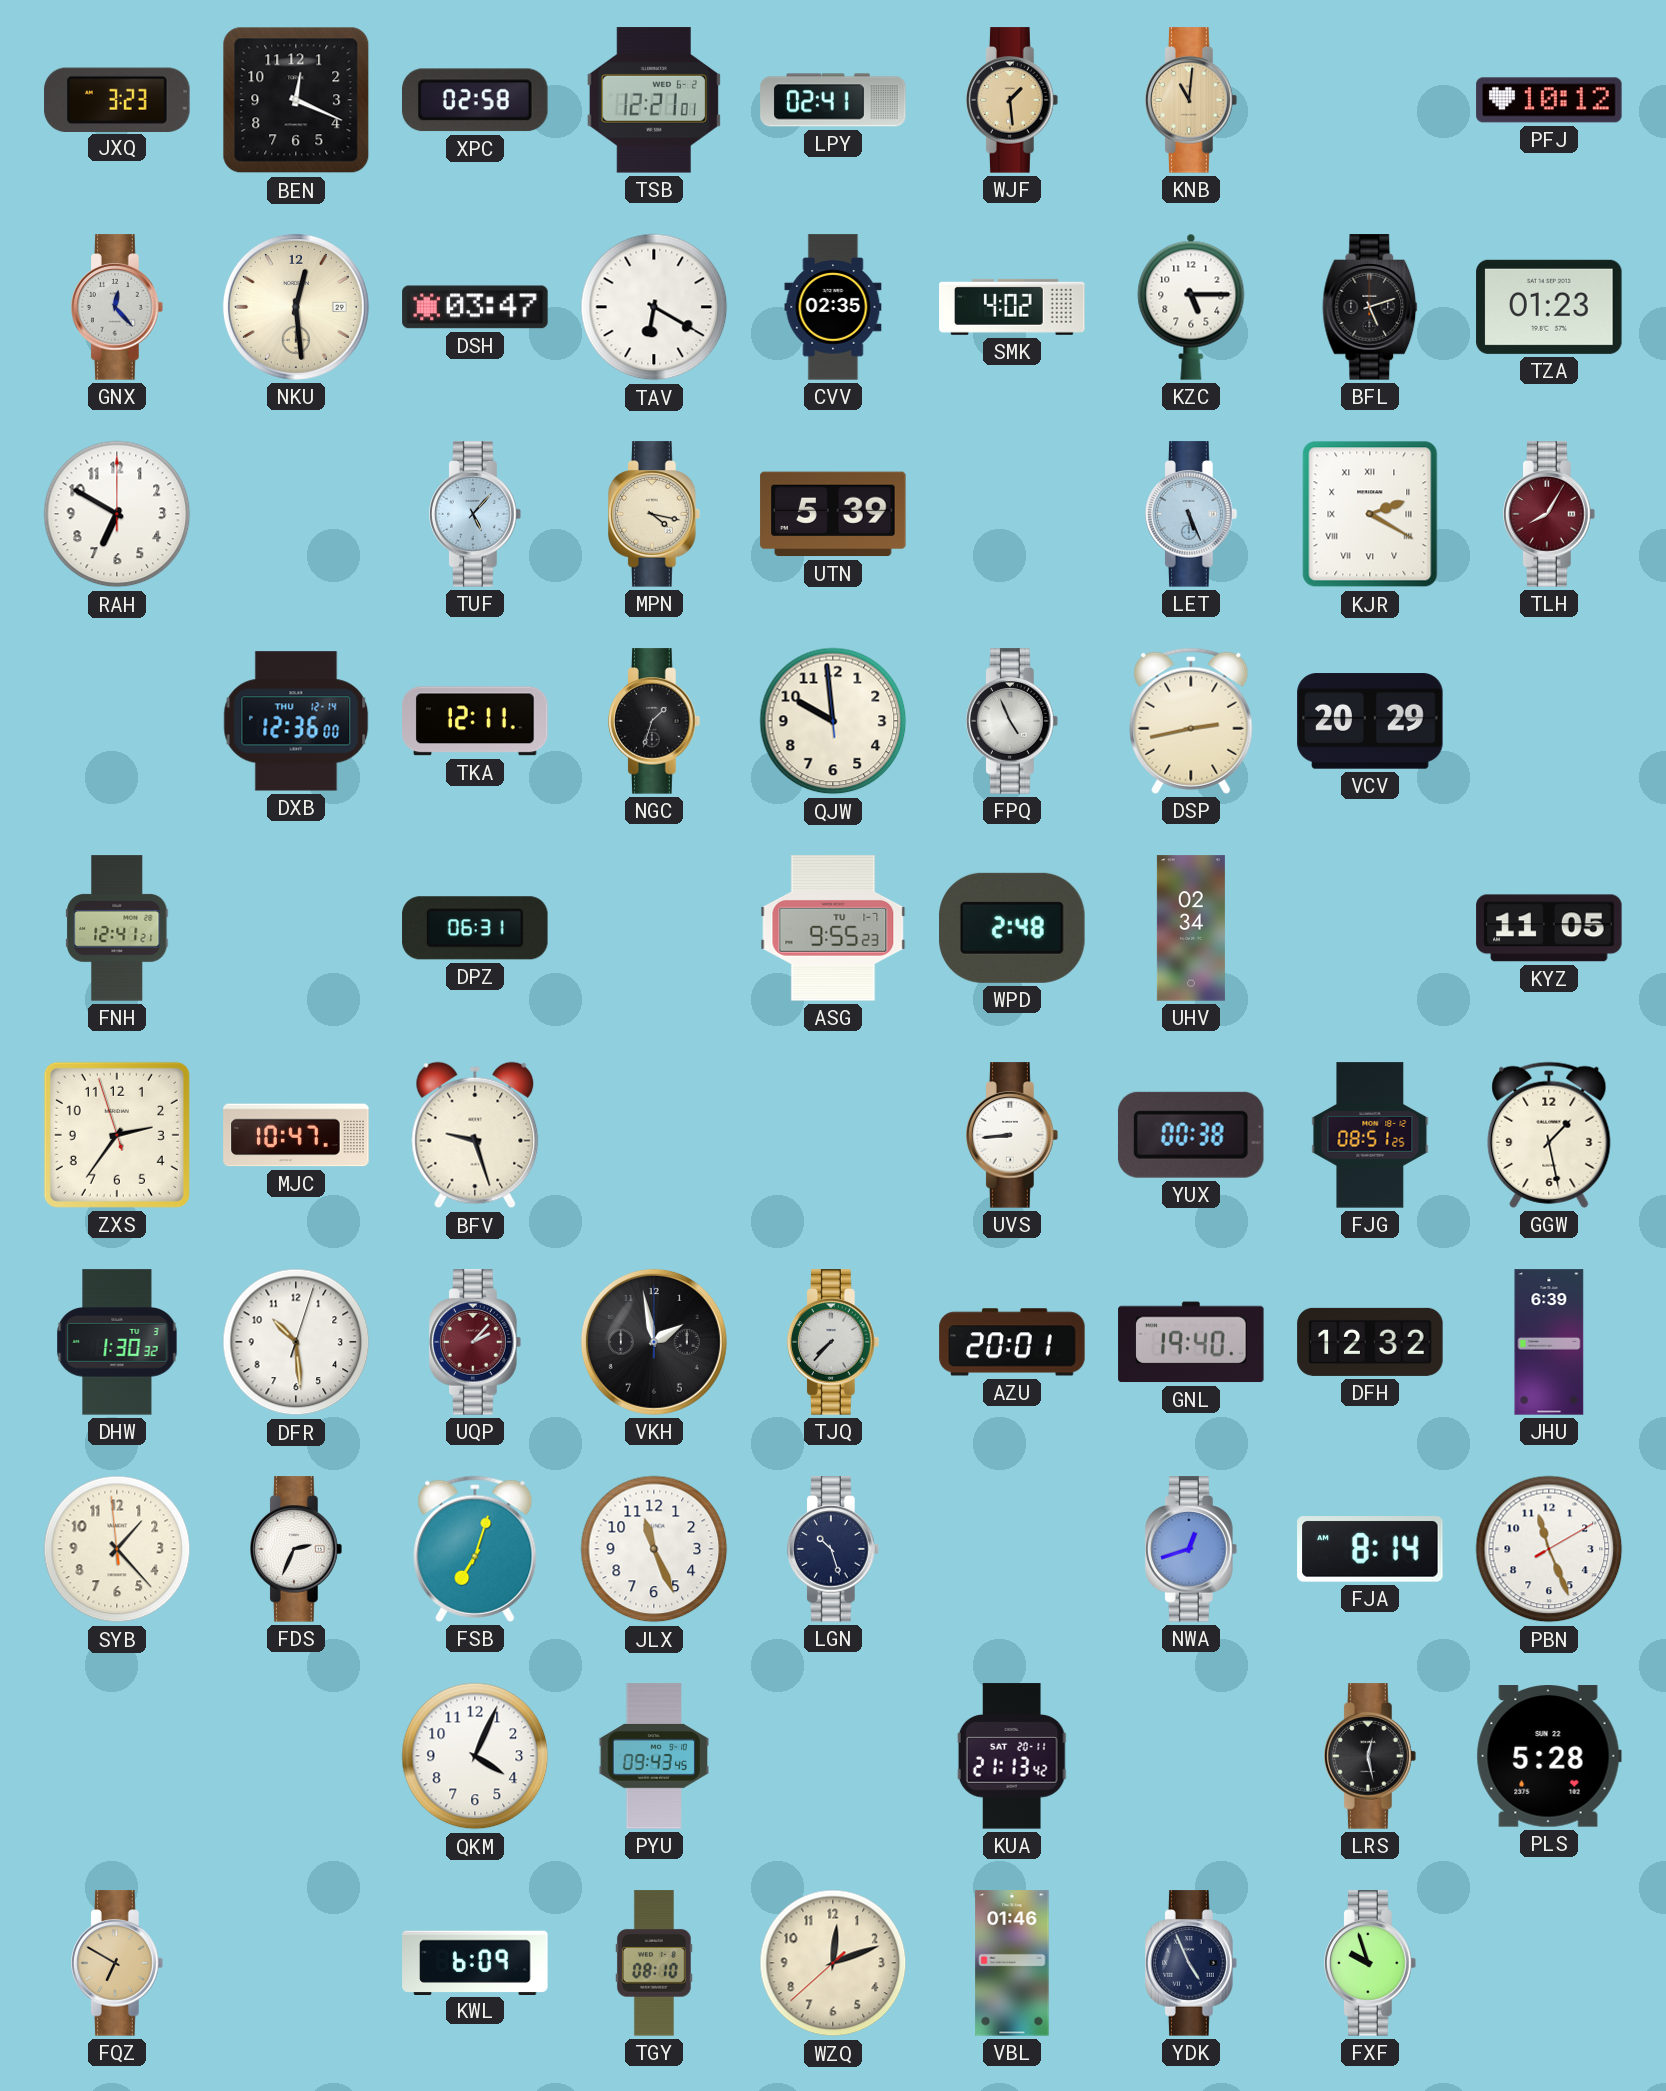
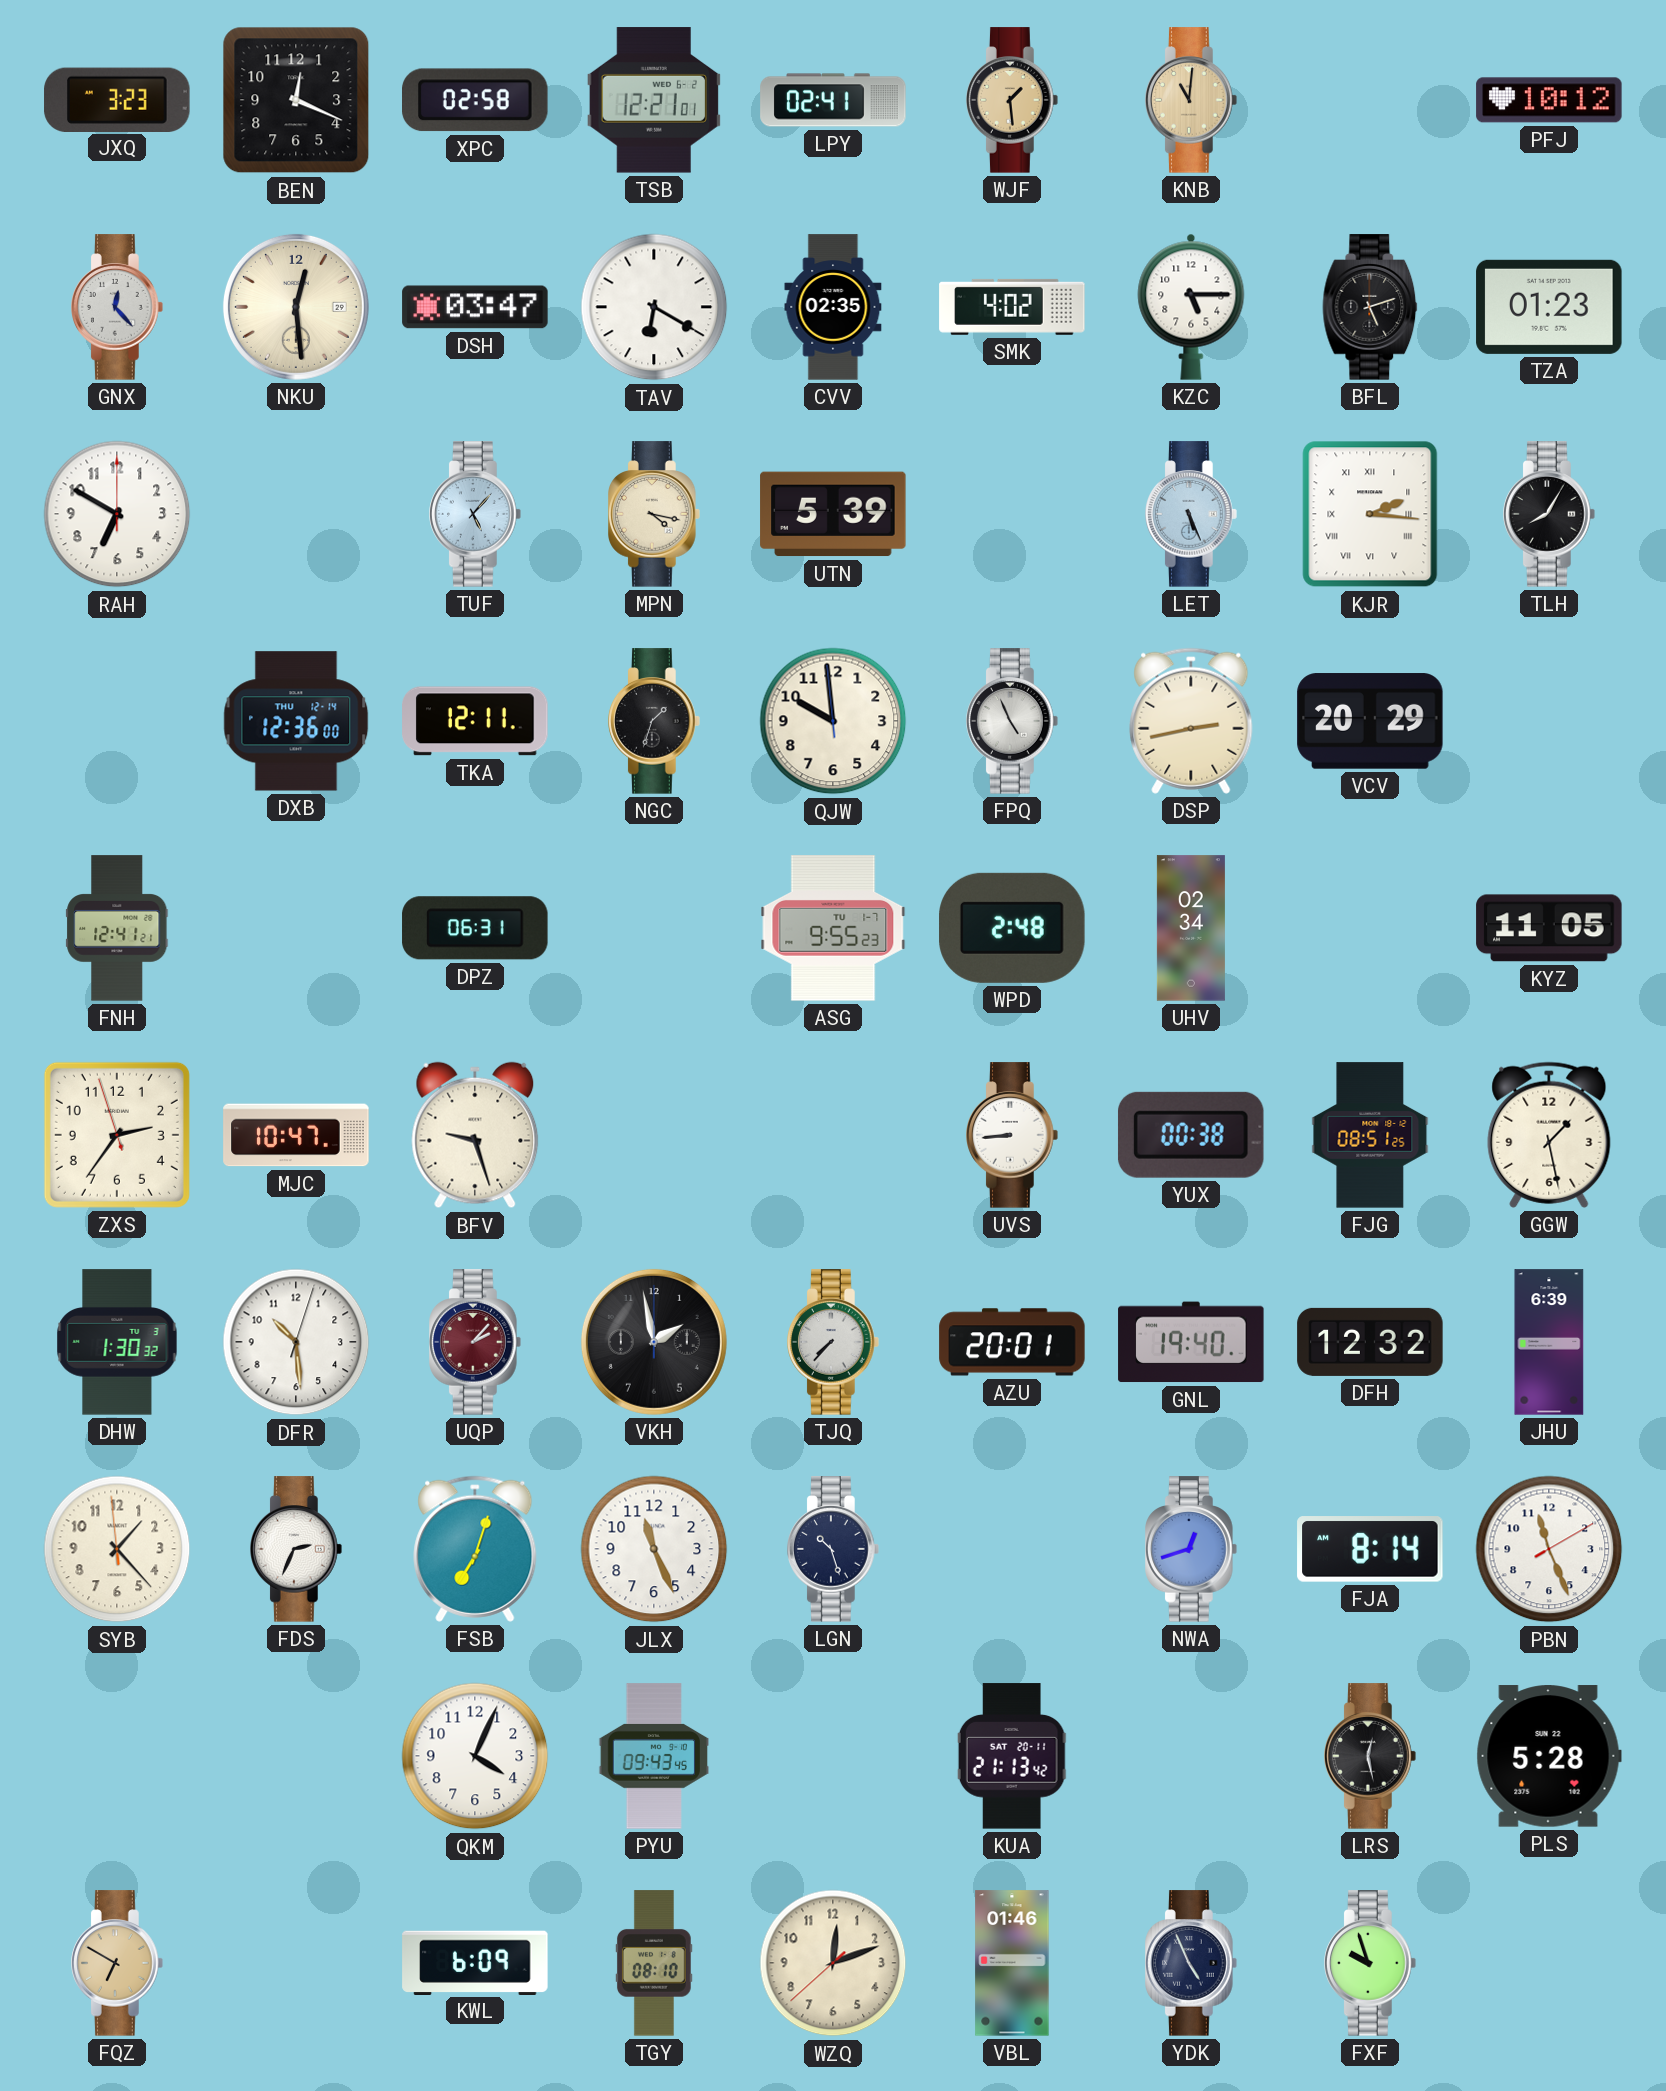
KJR: 2:20 -> 2:16 (1370, 514)
TLH dial: burgundy -> black (1549, 514)
